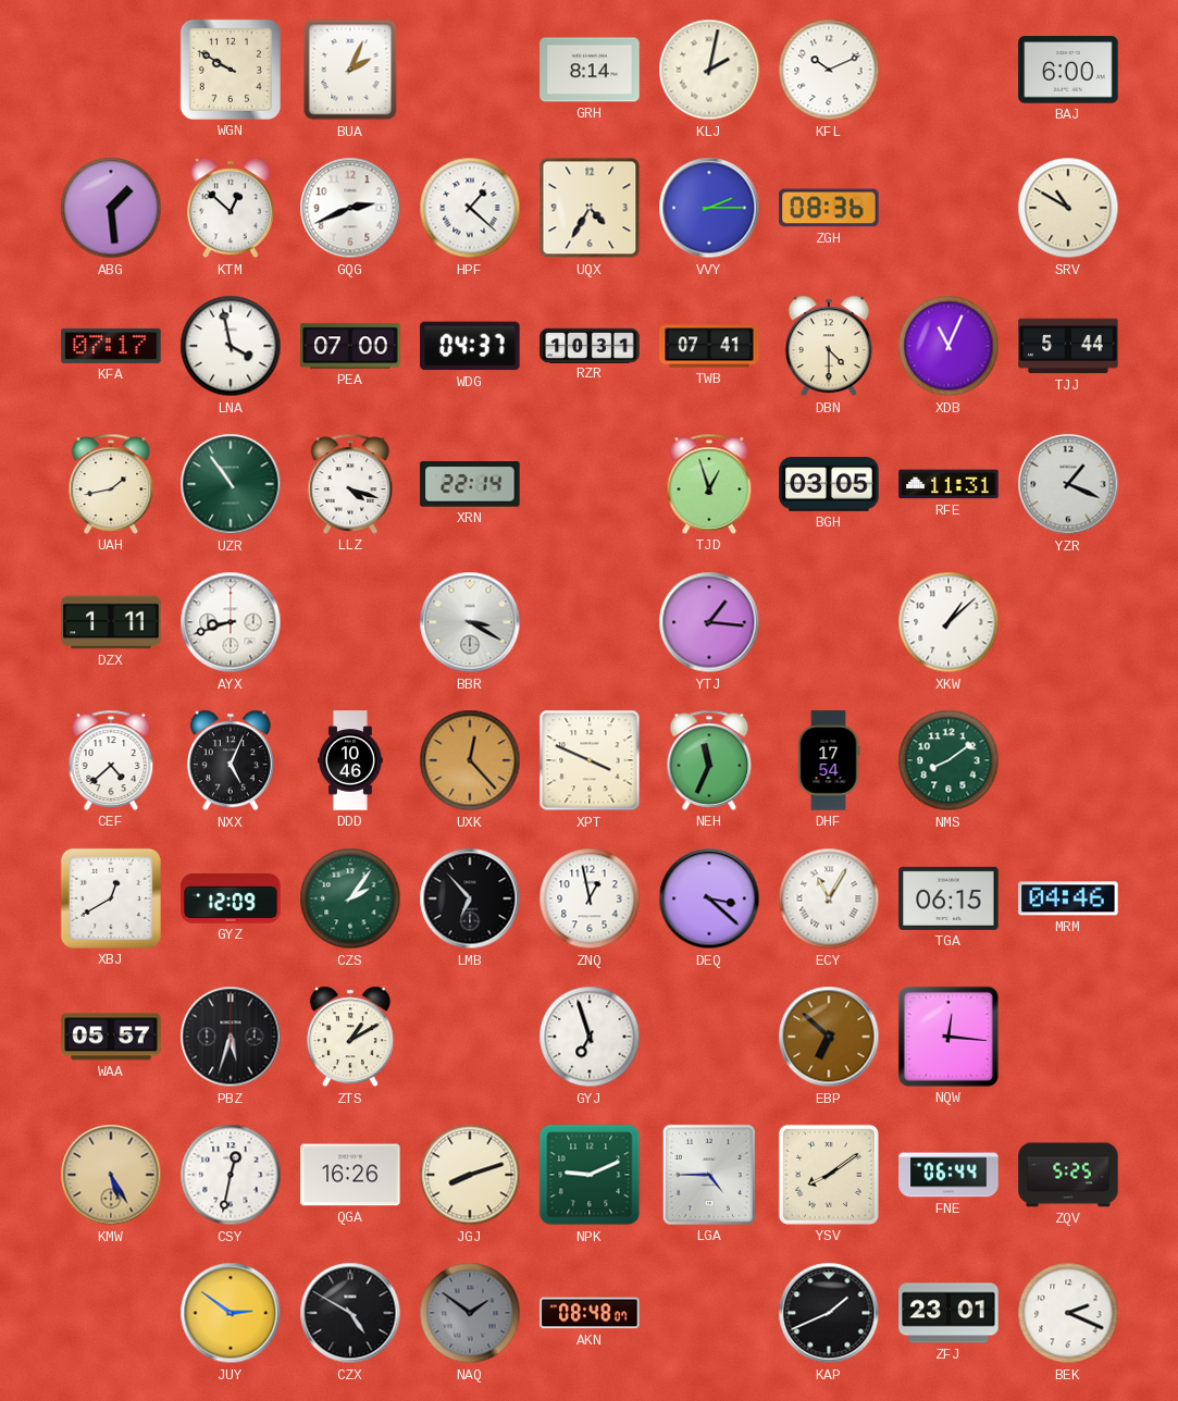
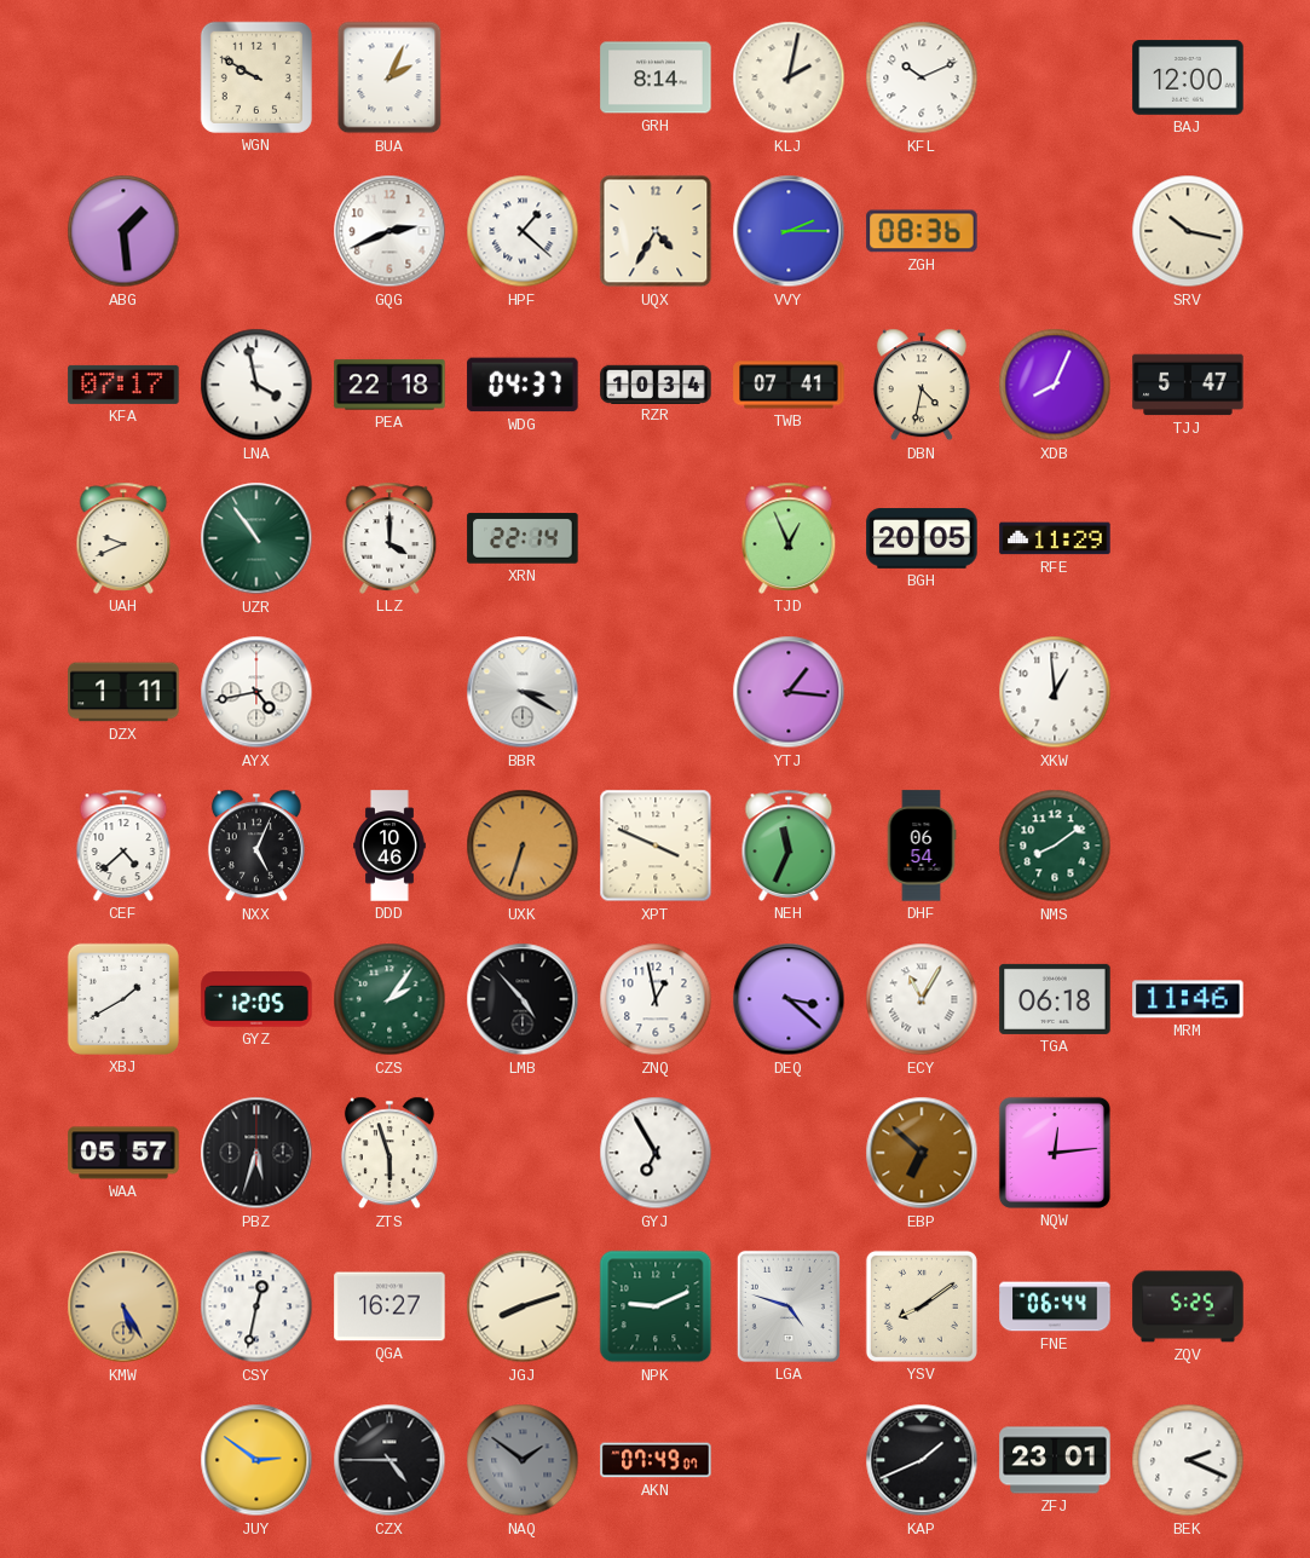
BAJ: 6:00 -> 12:00 (1188, 77)
KTM: 12:52 -> none (231, 208)
SRV: 10:50 -> 10:17 (1188, 231)
PEA: 07:00 -> 22:18 (389, 385)
RZR: 10:31 -> 10:34 (656, 383)
DBN: 4:30 -> 4:32 (922, 385)
XDB: 11:04 -> 8:04 (1055, 385)
TJJ: 5:44 -> 5:47 (1188, 385)
UAH: 1:43 -> 9:41 (123, 538)
LLZ: 4:18 -> 4:00 (389, 538)
TJD: 12:57 -> 12:56 (789, 538)
BGH: 03:05 -> 20:05 (922, 538)
RFE: 11:31 -> 11:29 (1055, 538)
YZR: 1:19 -> none (1068, 484)
AYX: 8:42 -> 4:43 (256, 692)
XKW: 1:08 -> 12:59 (1055, 692)
UXK: 12:23 -> 6:33 (523, 846)
DHF: 17:54 -> 06:54 (922, 846)
XBJ: 12:40 -> 1:40 (123, 999)
GYZ: 12:09 -> 12:05 (256, 1000)
LMB: 6:53 -> 4:53 (523, 999)
TGA: 06:15 -> 06:18 (1055, 999)
MRM: 04:46 -> 11:46 (1188, 999)
ZTS: 1:10 -> 5:57 (389, 1153)
GYJ: 6:57 -> 6:55 (656, 1153)
NQW: 12:16 -> 12:14 (1055, 1153)
QGA: 16:26 -> 16:27 (389, 1306)
LGA: 4:45 -> 4:48 (789, 1306)
CZX: 4:50 -> 4:45 (389, 1460)
AKN: 08:48 -> 07:49 (656, 1460)
